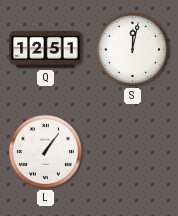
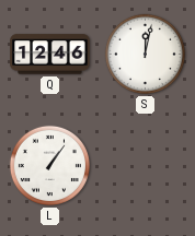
Q: 12:51 -> 12:46 (50, 55)
